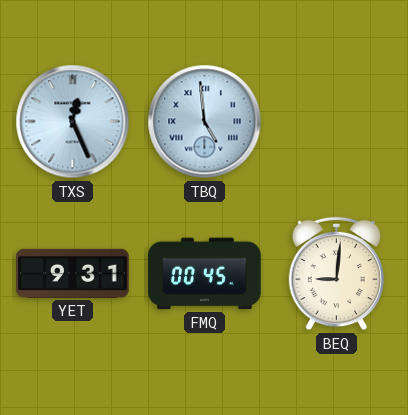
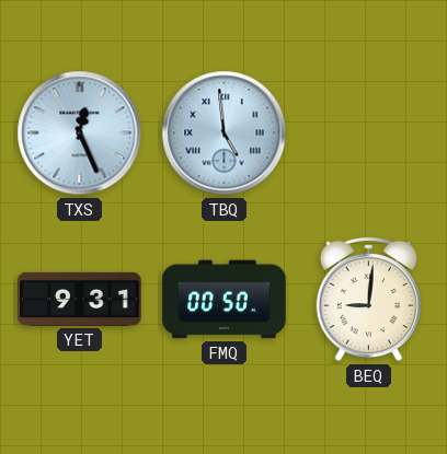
FMQ: 00:45 -> 00:50 (225, 300)
